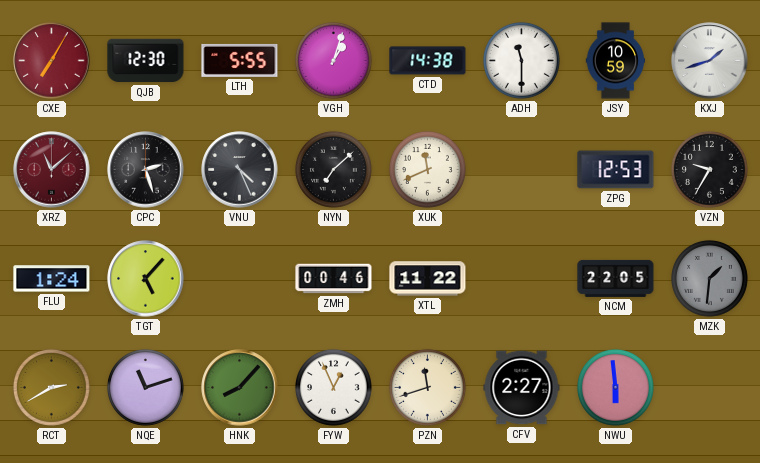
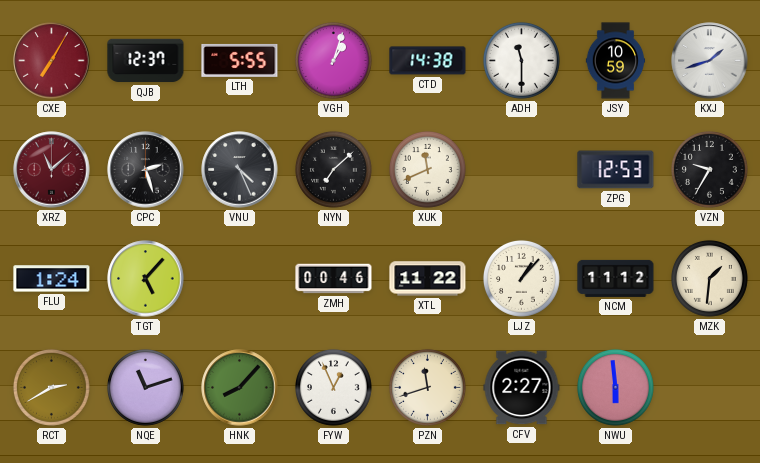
QJB: 12:30 -> 12:37 (146, 61)
LJZ: none -> 1:07 (521, 279)
NCM: 22:05 -> 11:12 (616, 278)
MZK dial: grey -> cream (709, 279)
